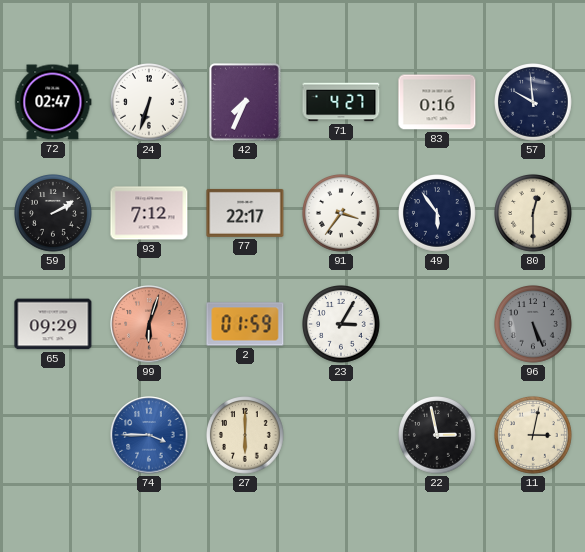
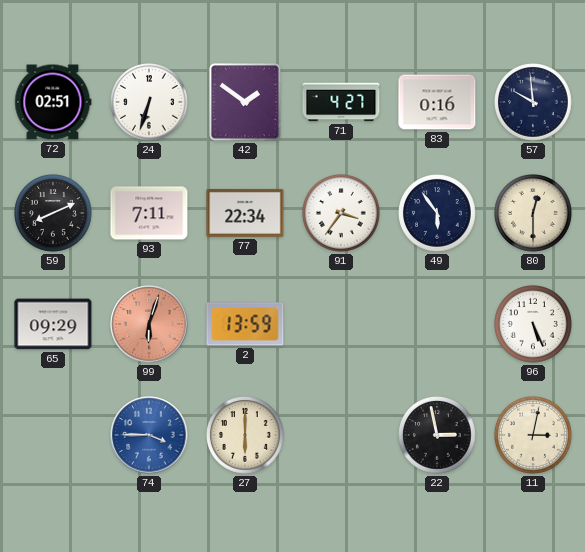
72: 02:47 -> 02:51 (53, 102)
42: 7:34 -> 1:51 (245, 102)
59: 2:10 -> 8:11 (54, 214)
93: 7:12 -> 7:11 (149, 213)
77: 22:17 -> 22:34 (245, 213)
2: 01:59 -> 13:59 (245, 324)
23: 3:05 -> none (342, 325)
96 dial: grey -> white (534, 325)
